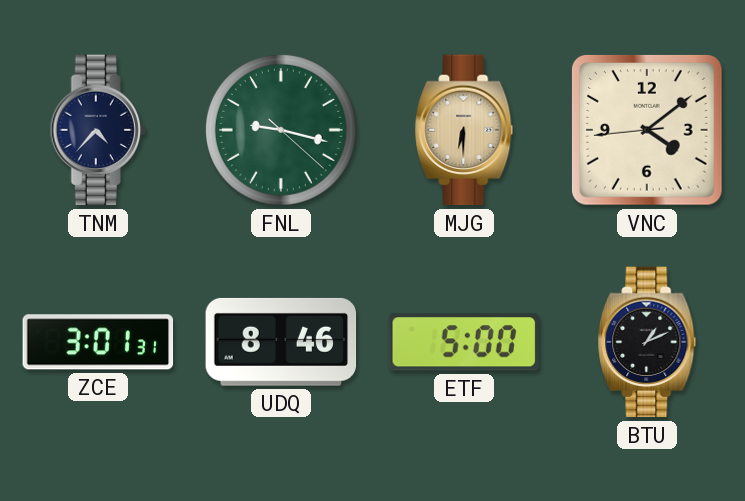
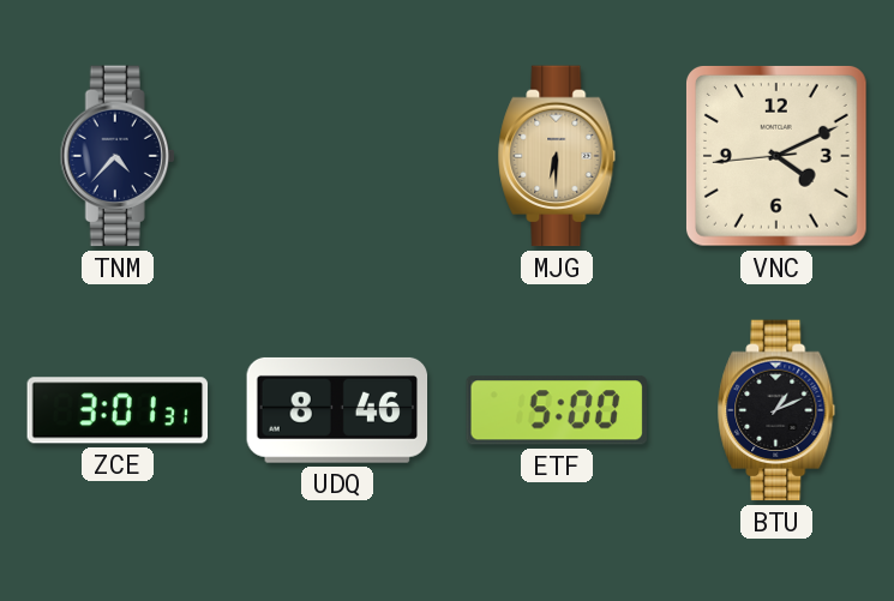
FNL: 9:17 -> none (281, 130)
VNC: 4:08 -> 4:10 (778, 157)
